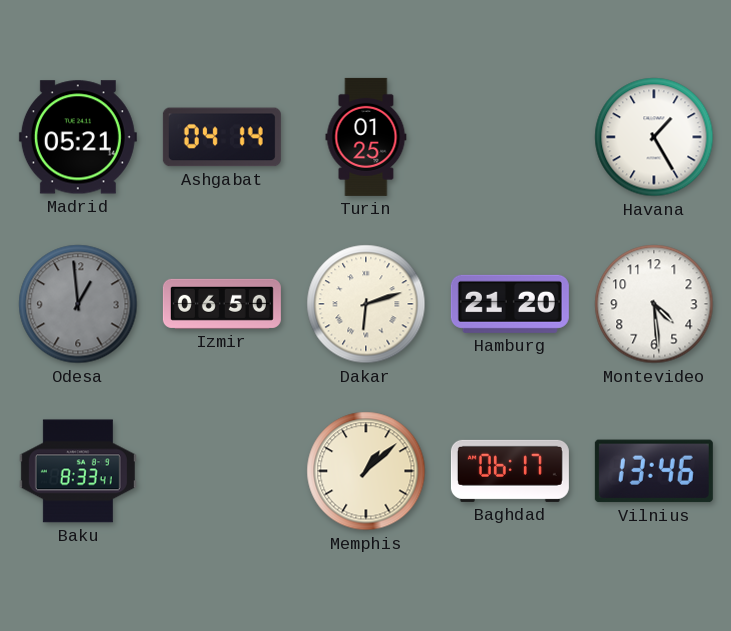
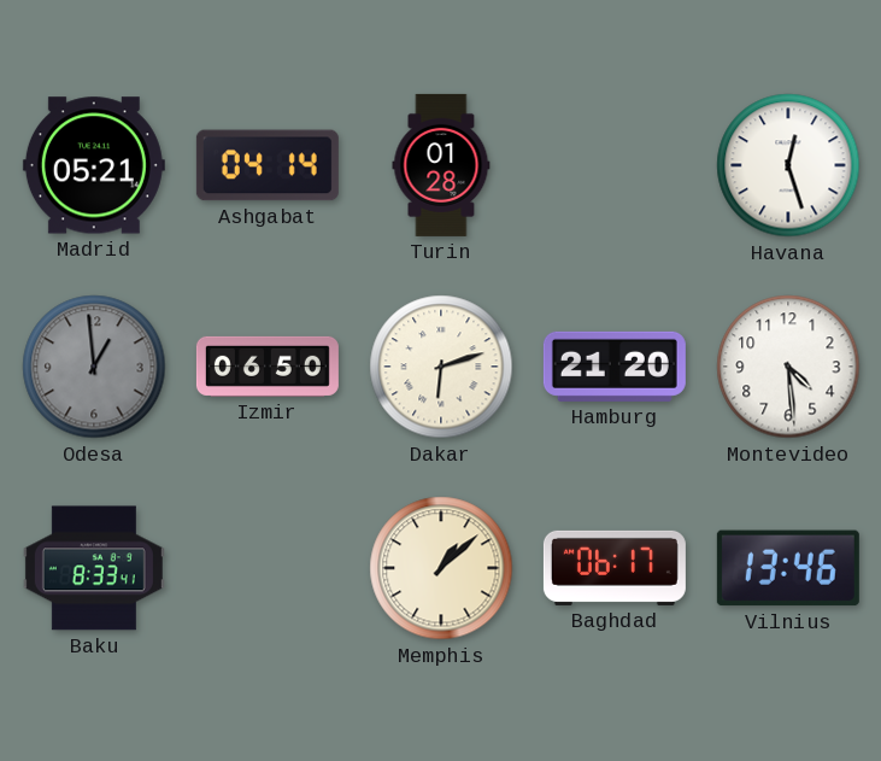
Turin: 01:25 -> 01:28 (441, 165)
Havana: 1:25 -> 12:27 (788, 165)
